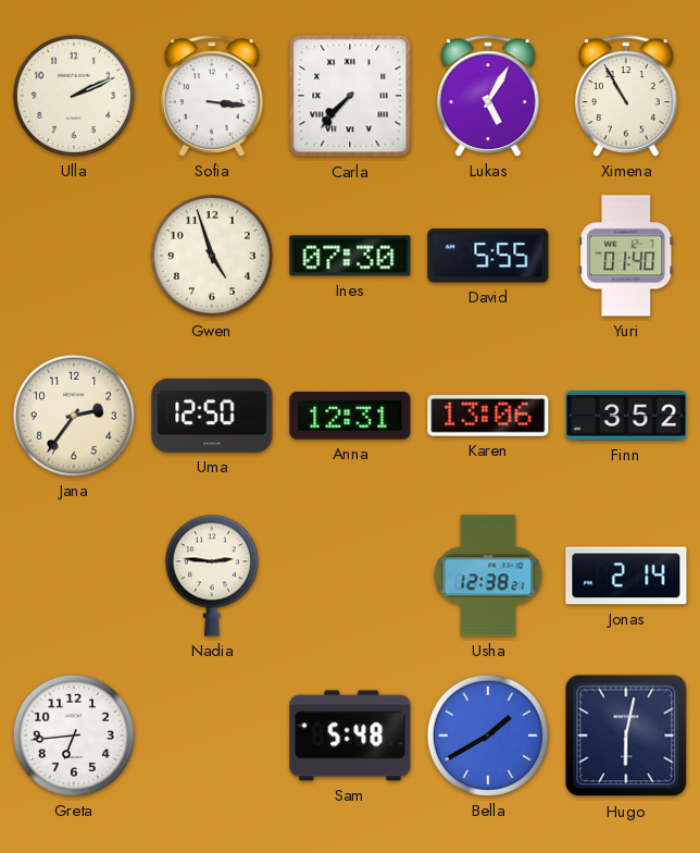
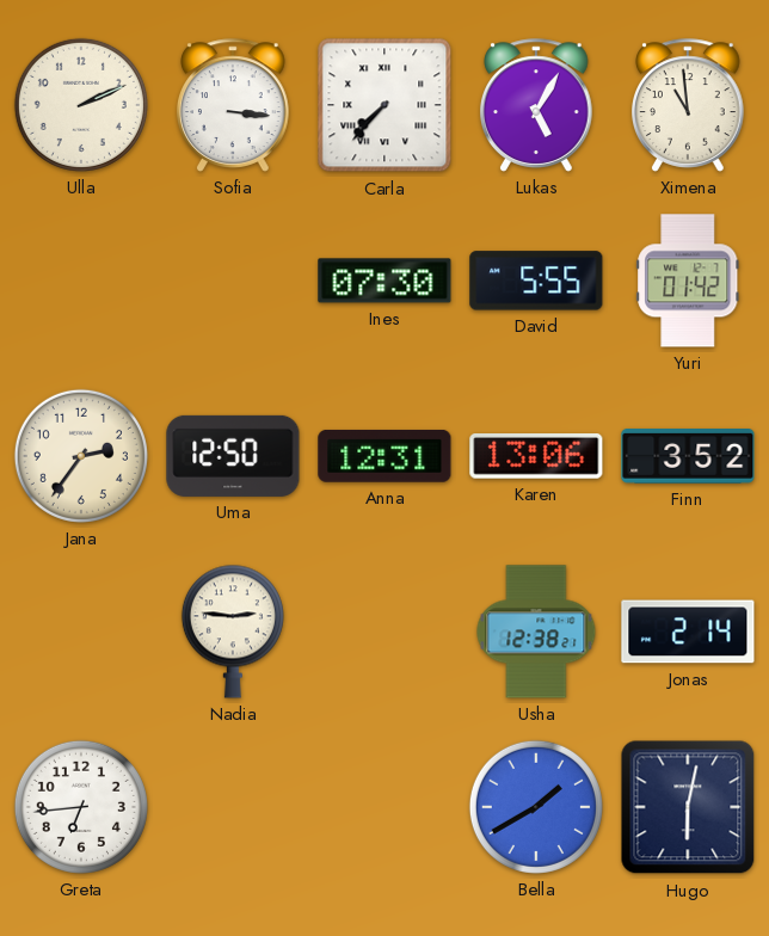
Ximena: 10:55 -> 10:59 (689, 105)
Gwen: 4:57 -> none (212, 256)
Yuri: 01:40 -> 01:42 (688, 281)
Sam: 5:48 -> none (350, 735)
